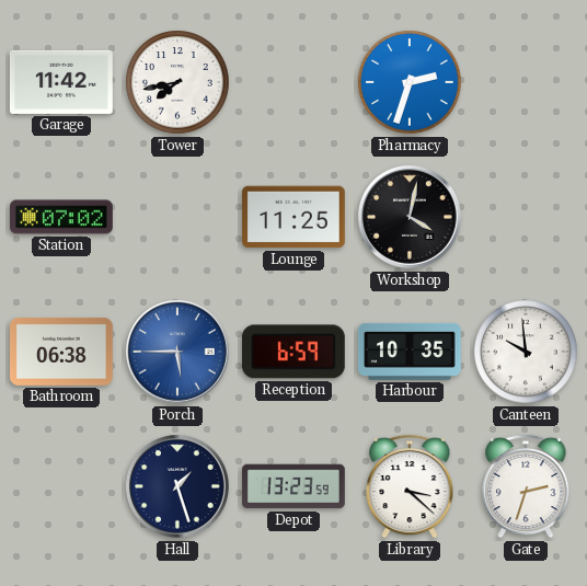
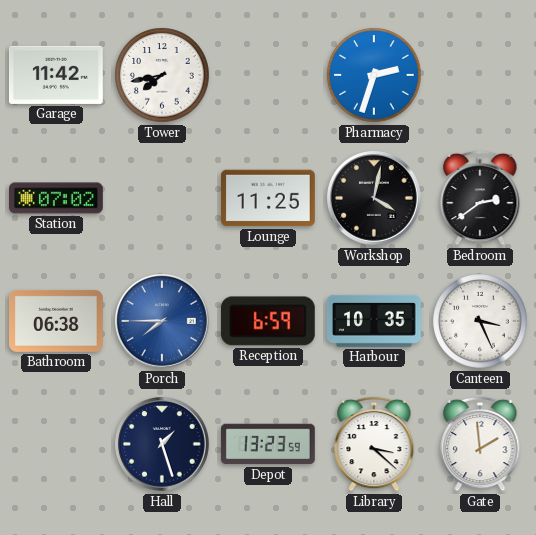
Bedroom: none -> 2:39 (480, 198)
Porch: 5:45 -> 7:45 (163, 322)
Canteen: 9:59 -> 3:26 (480, 321)
Gate: 2:33 -> 1:59 (480, 444)
